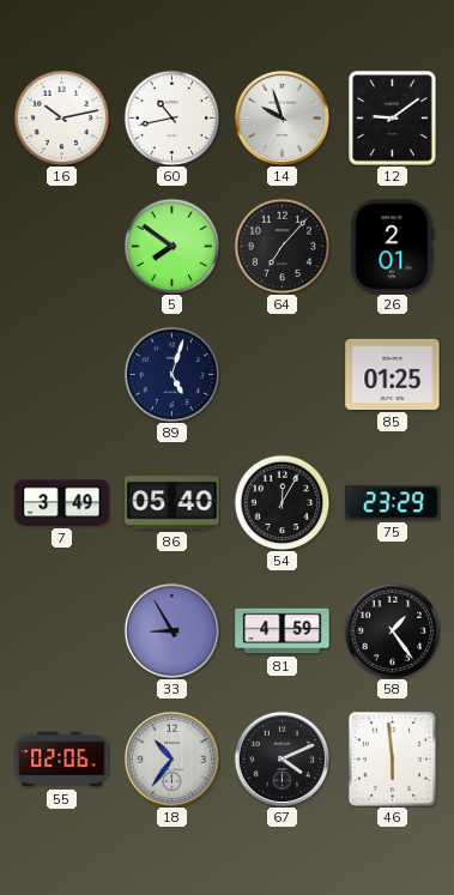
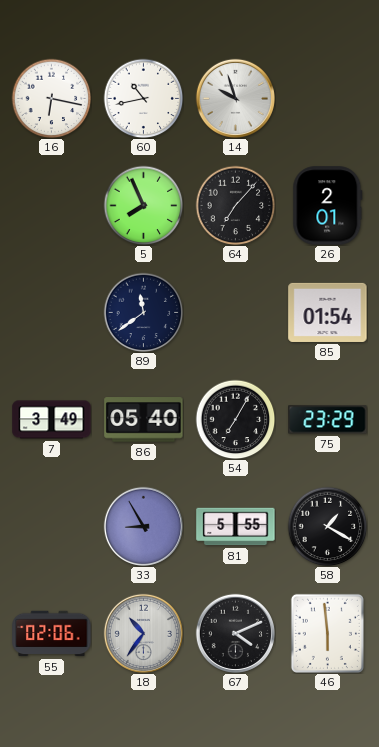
16: 10:13 -> 6:17 (51, 98)
12: 9:09 -> none (393, 119)
5: 7:51 -> 7:56 (143, 205)
89: 5:03 -> 11:39 (143, 312)
85: 01:25 -> 01:54 (328, 312)
54: 12:05 -> 7:05 (235, 419)
81: 4:59 -> 5:55 (236, 527)
58: 1:24 -> 1:20 (327, 526)
